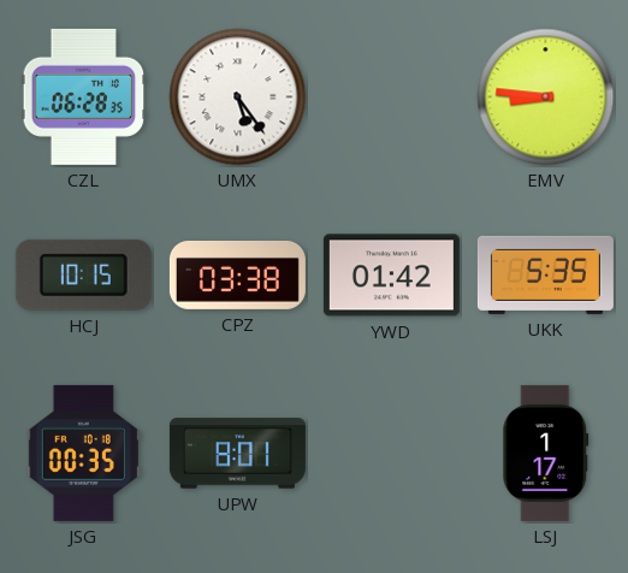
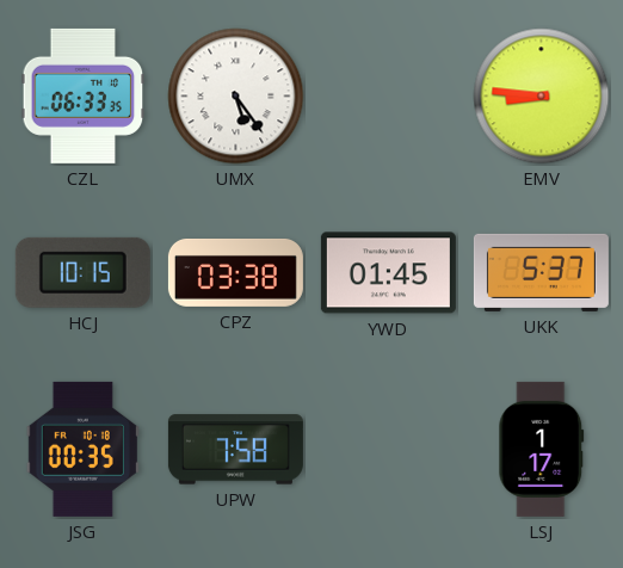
CZL: 06:28 -> 06:33 (84, 95)
YWD: 01:42 -> 01:45 (388, 273)
UKK: 5:35 -> 5:37 (541, 272)
UPW: 8:01 -> 7:58 (235, 450)
